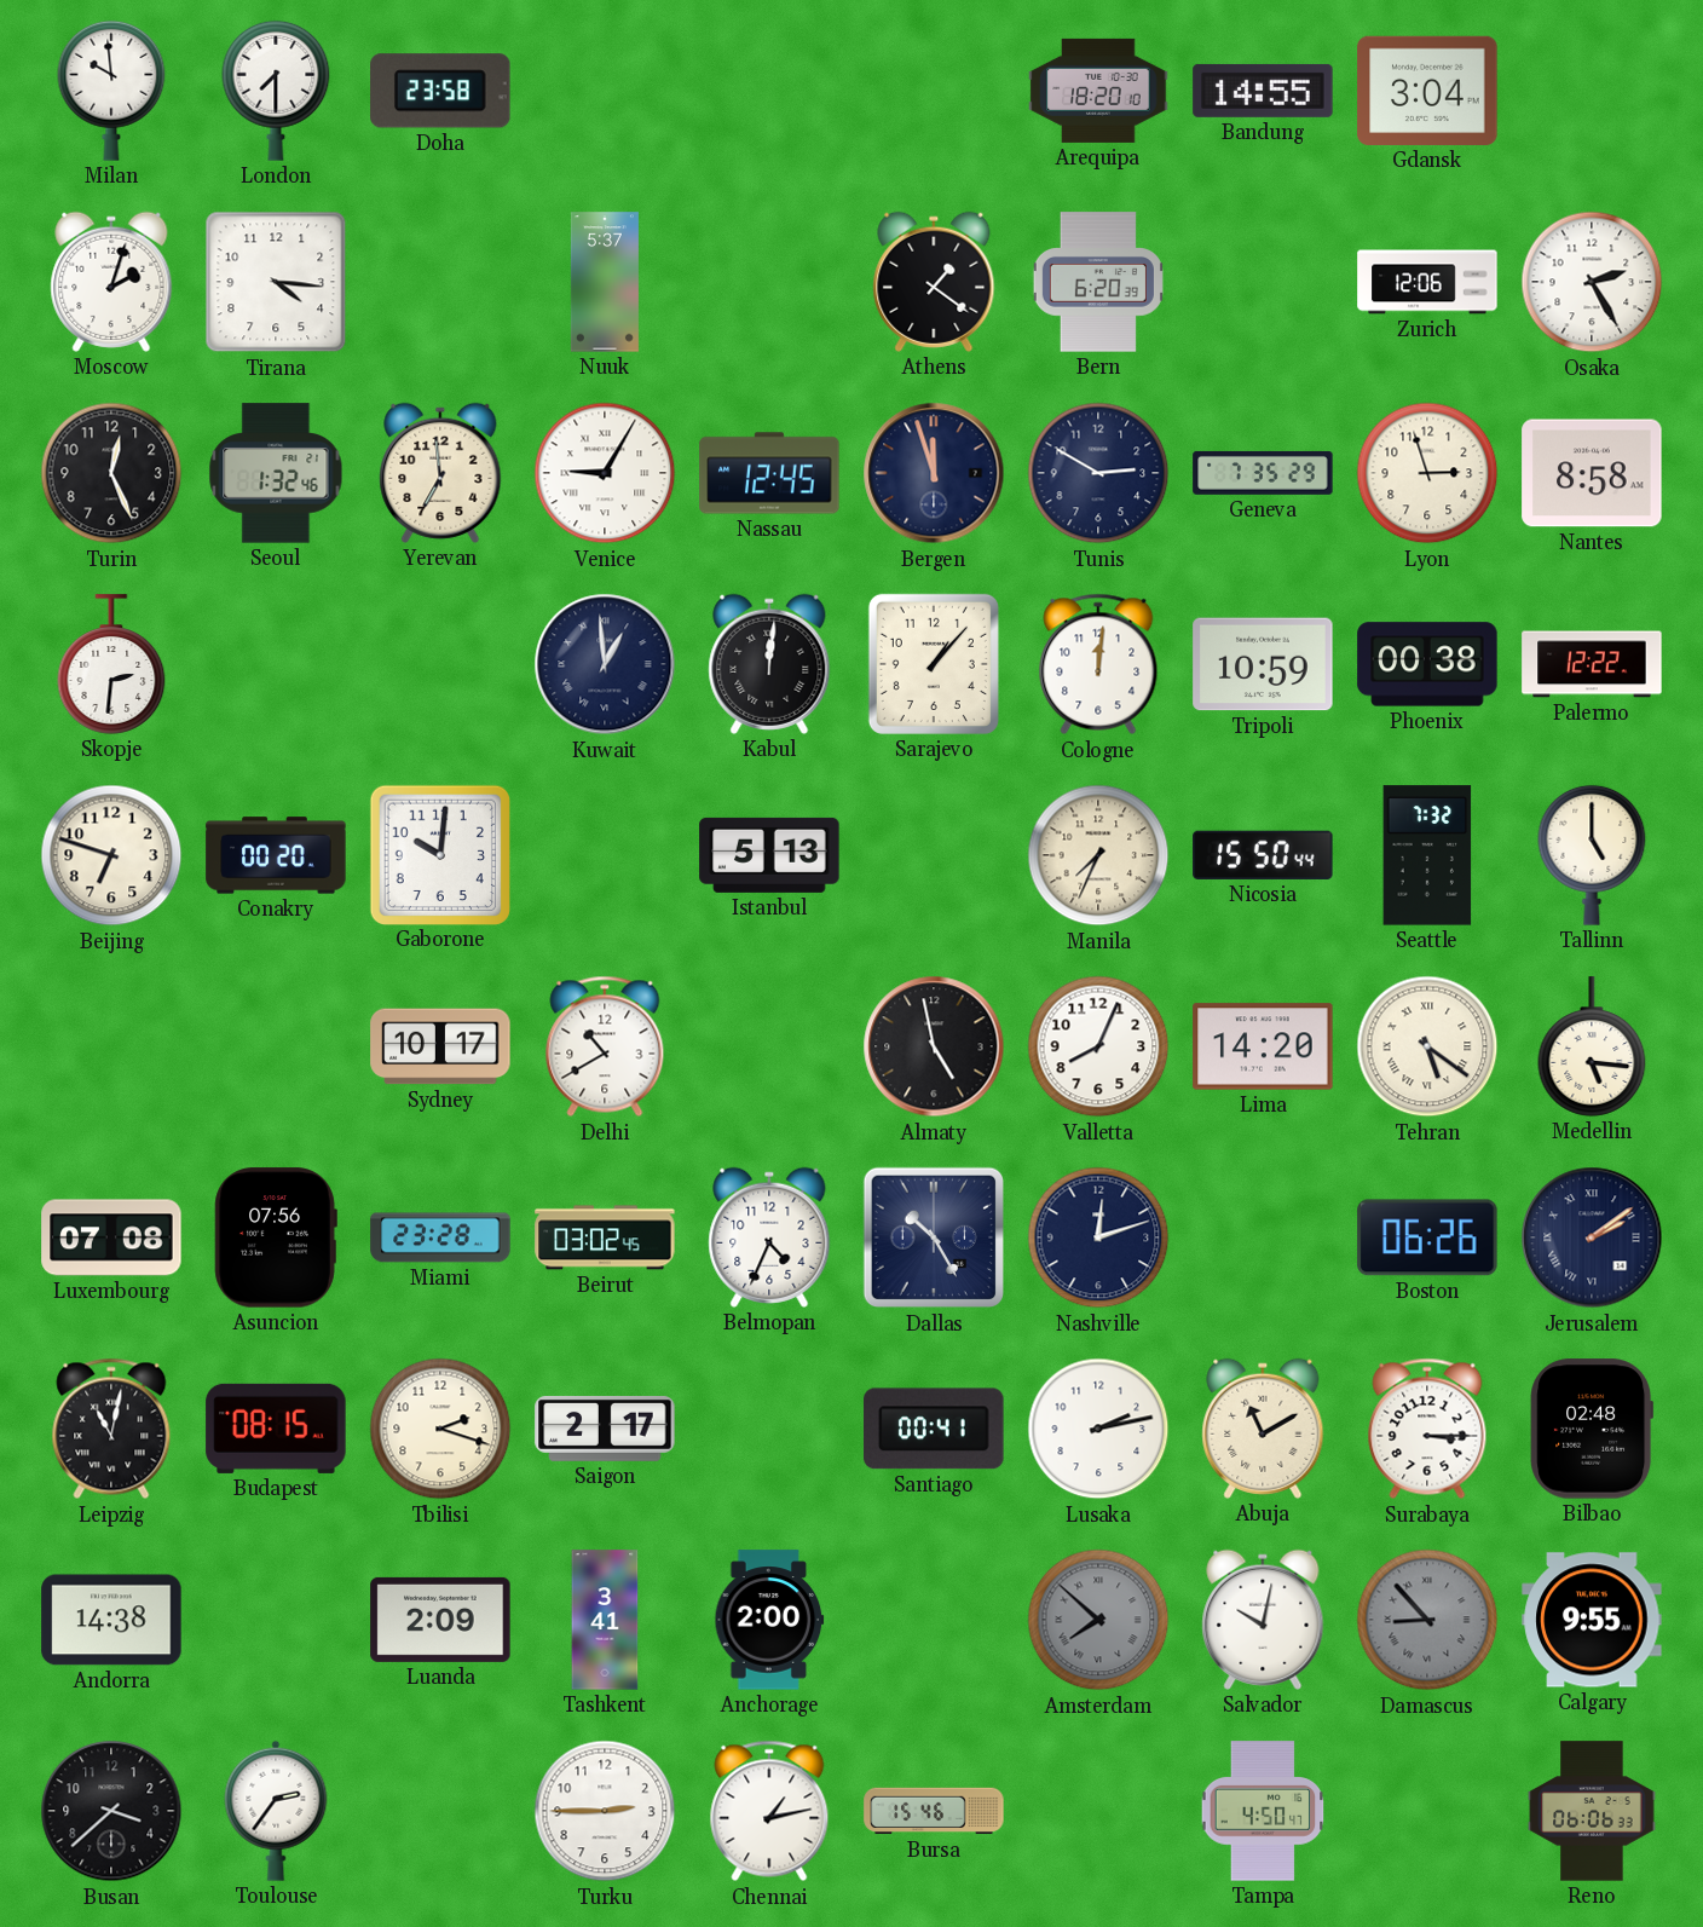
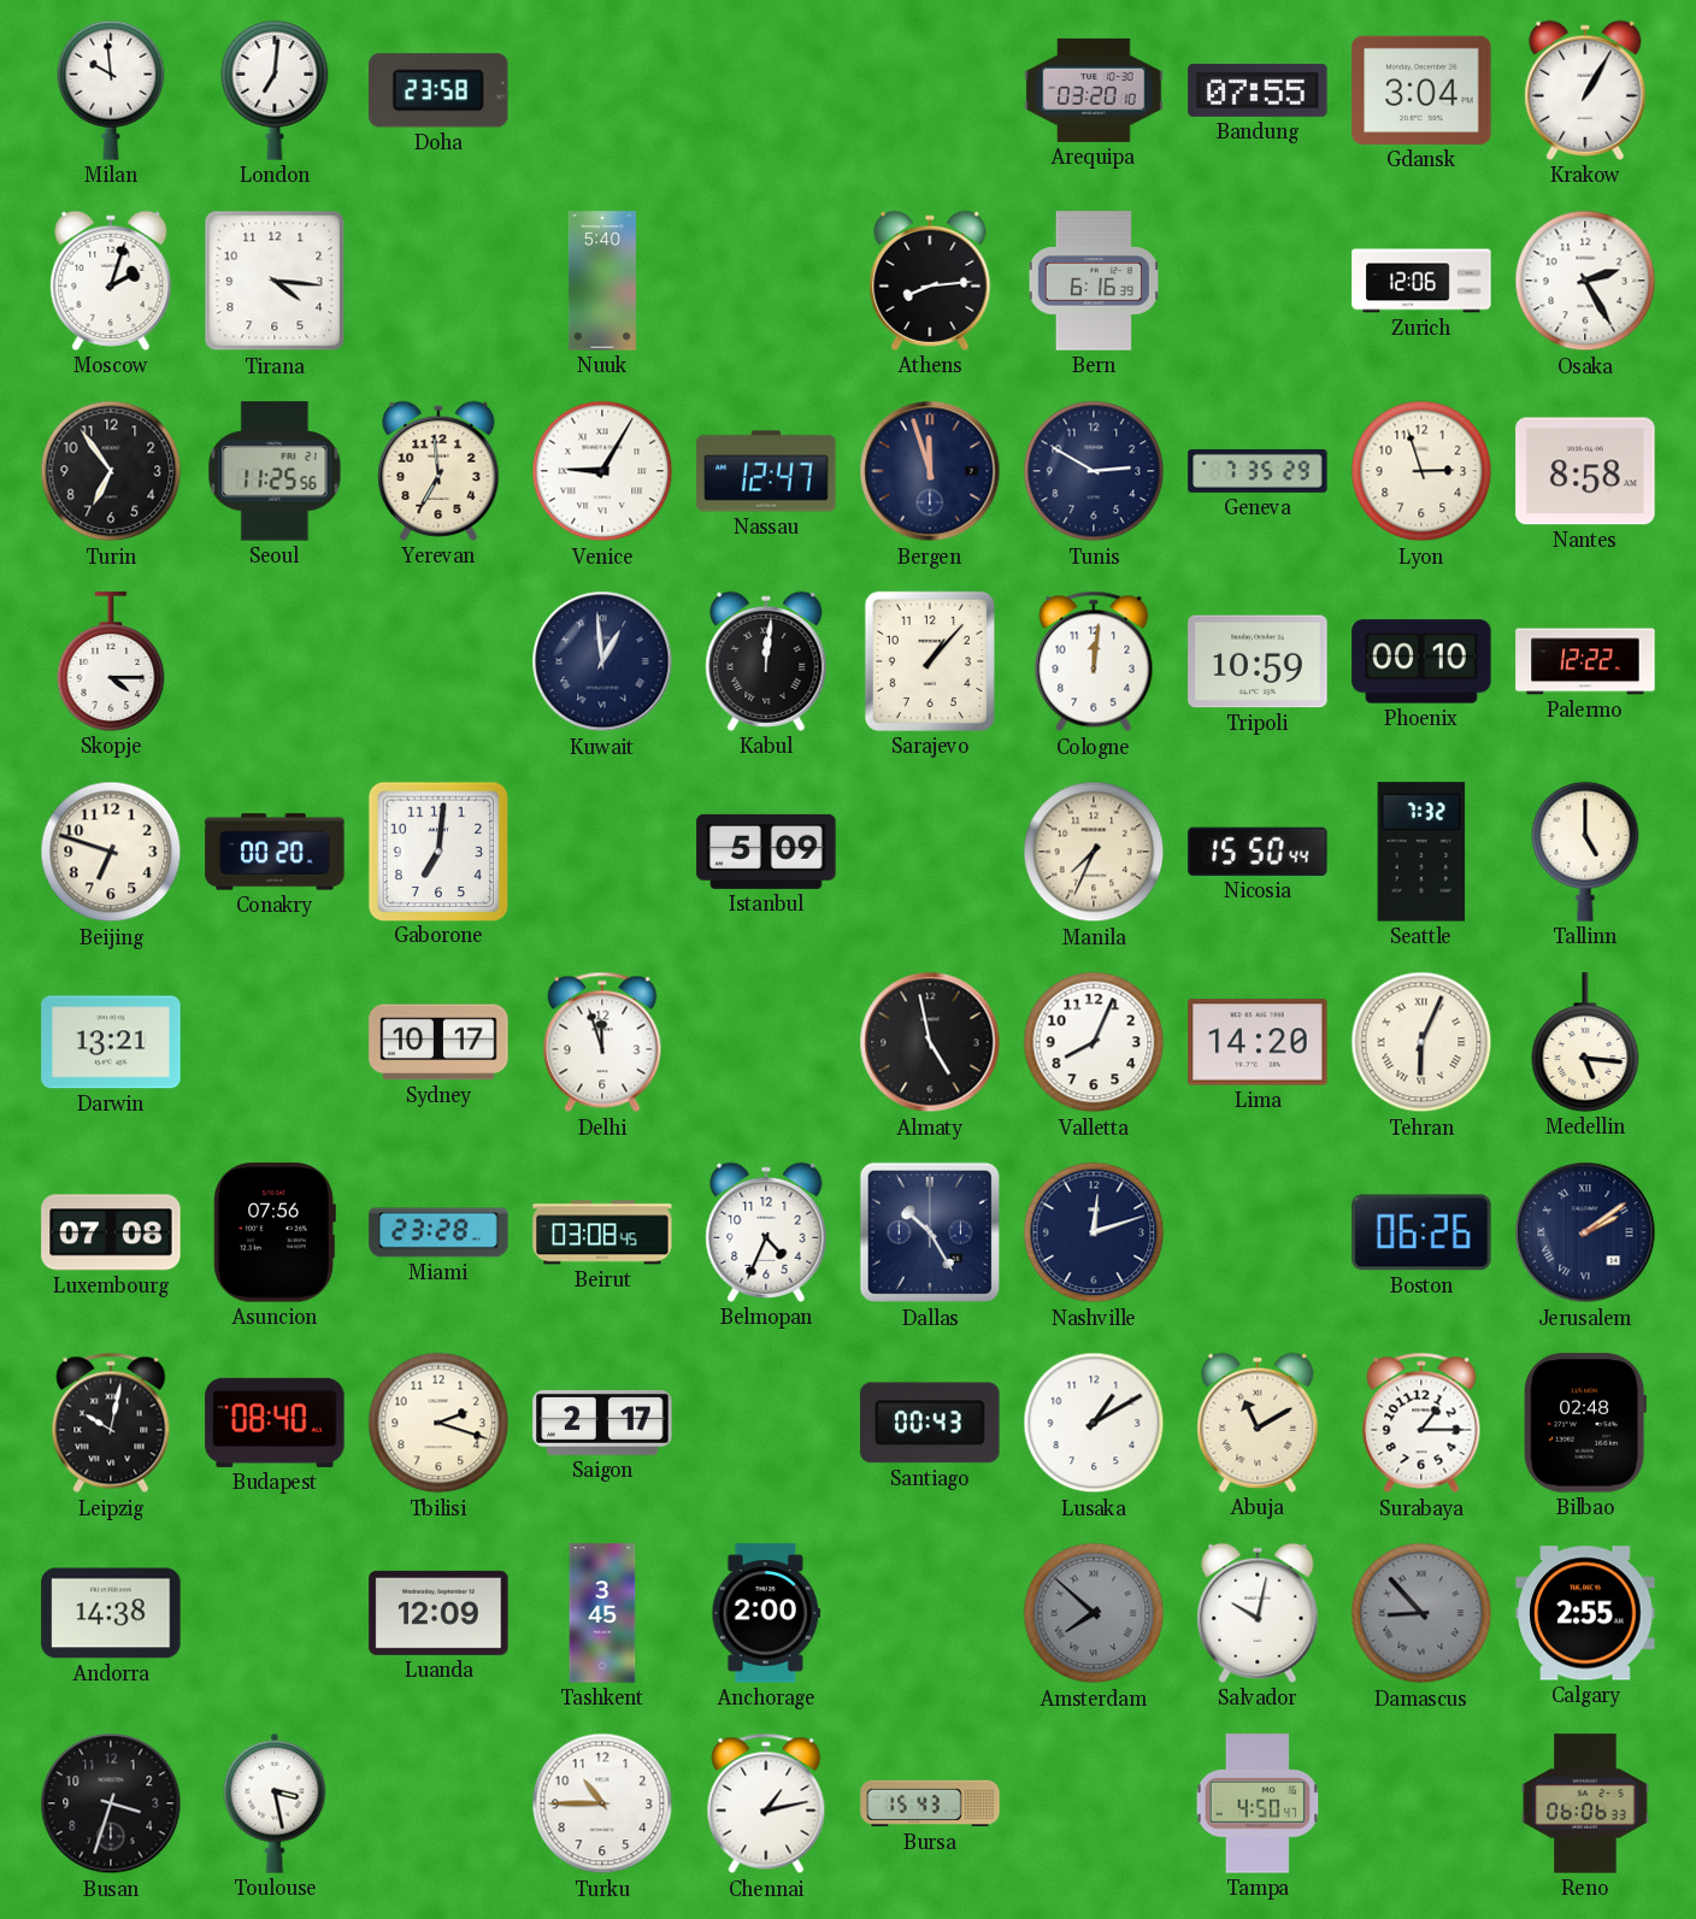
London: 7:30 -> 7:01 (275, 90)
Arequipa: 18:20 -> 03:20 (1094, 90)
Bandung: 14:55 -> 07:55 (1258, 90)
Krakow: none -> 1:05 (1585, 90)
Nuuk: 5:37 -> 5:40 (602, 281)
Athens: 1:21 -> 8:14 (930, 281)
Bern: 6:20 -> 6:16 (1094, 281)
Turin: 12:26 -> 6:54 (111, 471)
Seoul: 1:32 -> 11:25 (275, 471)
Nassau: 12:45 -> 12:47 (766, 471)
Skopje: 2:31 -> 4:15 (111, 661)
Phoenix: 00:38 -> 00:10 (1421, 661)
Gaborone: 10:01 -> 7:01 (437, 850)
Istanbul: 5:13 -> 5:09 (766, 852)
Darwin: none -> 13:21 (111, 1042)
Delhi: 10:40 -> 11:57 (602, 1042)
Tehran: 5:21 -> 6:04 (1421, 1042)
Beirut: 03:02 -> 03:08 (602, 1232)
Leipzig: 11:02 -> 10:02 (111, 1423)
Budapest: 08:15 -> 08:40 (275, 1423)
Santiago: 00:41 -> 00:43 (930, 1423)
Lusaka: 2:13 -> 1:10 (1094, 1423)
Surabaya: 3:15 -> 1:15 (1421, 1423)
Luanda: 2:09 -> 12:09 (438, 1613)
Tashkent: 3:41 -> 3:45 (602, 1613)
Calgary: 9:55 -> 2:55 (1585, 1613)
Busan: 3:38 -> 3:33 (111, 1803)
Toulouse: 2:36 -> 3:28 (275, 1803)
Turku: 2:45 -> 10:45 (602, 1803)
Bursa: 15:46 -> 15:43 (930, 1803)
